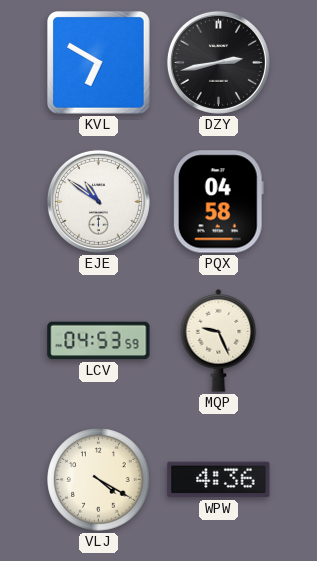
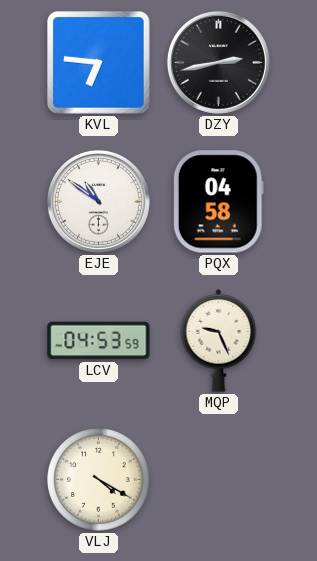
KVL: 6:50 -> 6:46 (99, 63)
WPW: 4:36 -> none (219, 480)
